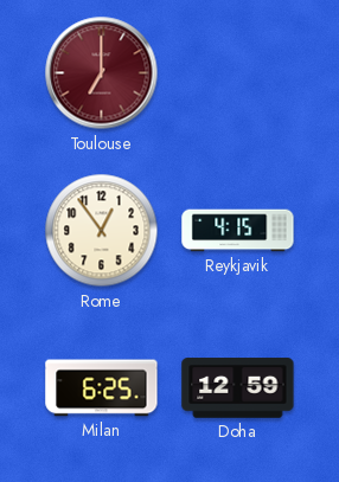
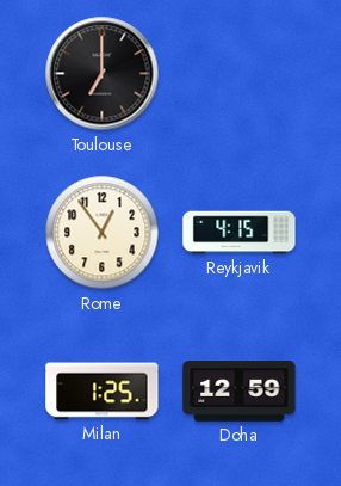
Toulouse dial: burgundy -> black (103, 74)
Milan: 6:25 -> 1:25 (103, 392)
